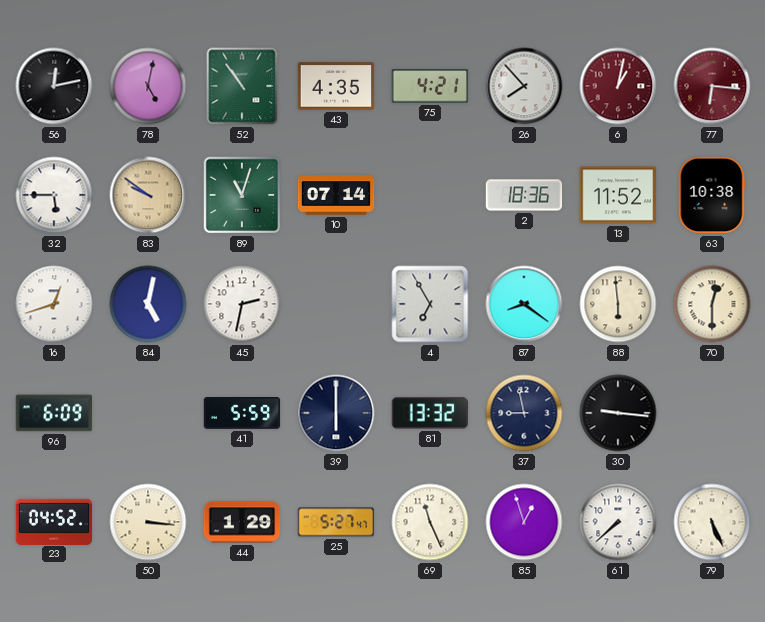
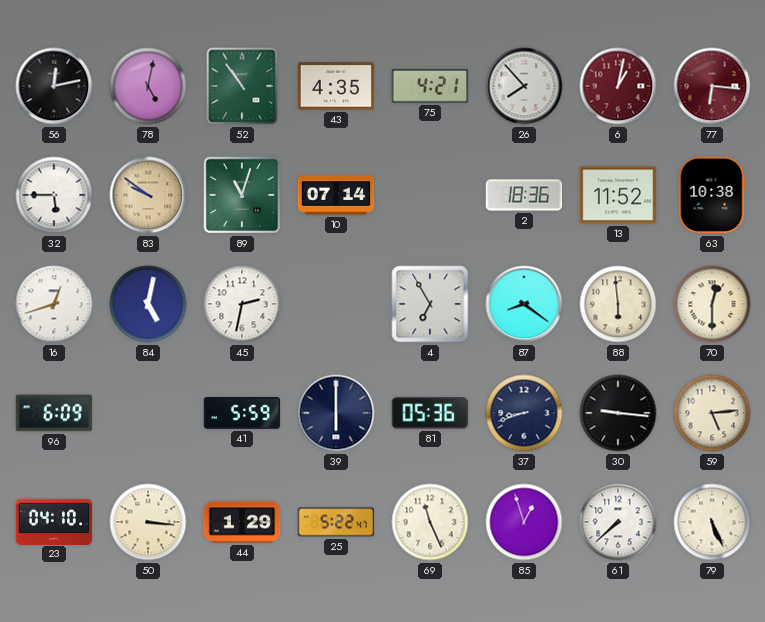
81: 13:32 -> 05:36 (429, 413)
37: 8:58 -> 8:42 (524, 413)
59: none -> 5:14 (712, 413)
23: 04:52 -> 04:10 (54, 521)
25: 5:27 -> 5:22 (336, 522)
